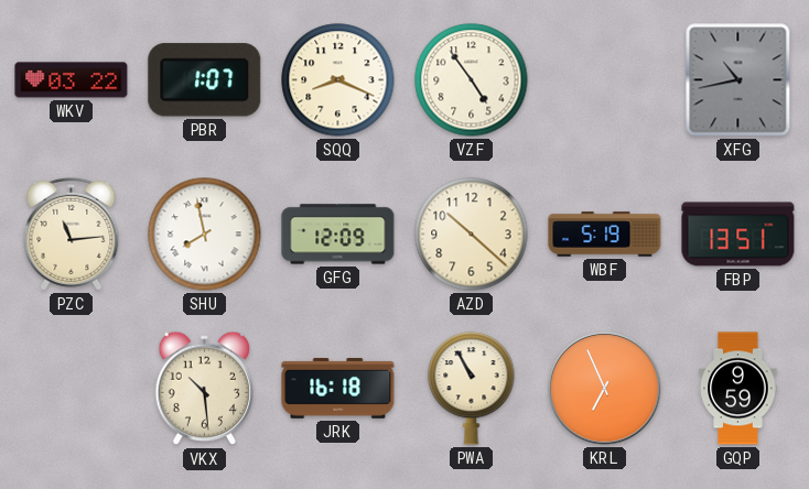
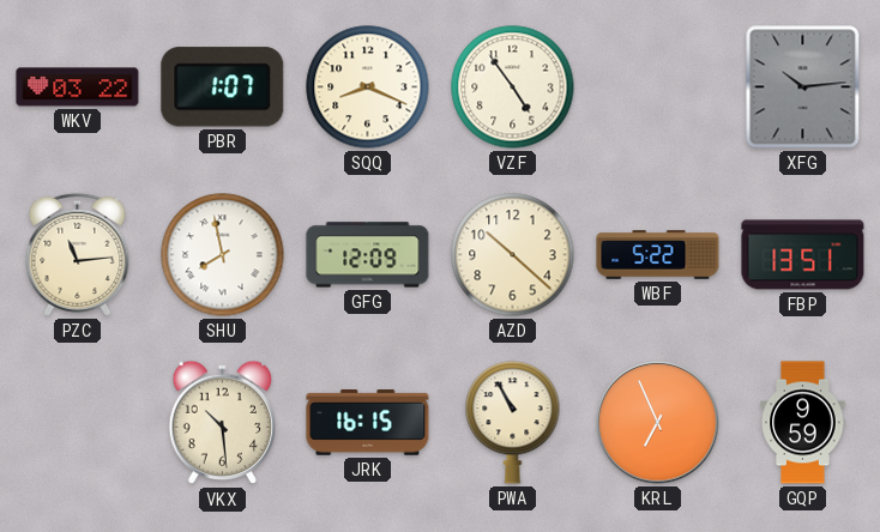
XFG: 10:43 -> 10:14 (803, 87)
WBF: 5:19 -> 5:22 (658, 255)
JRK: 16:18 -> 16:15 (368, 423)
